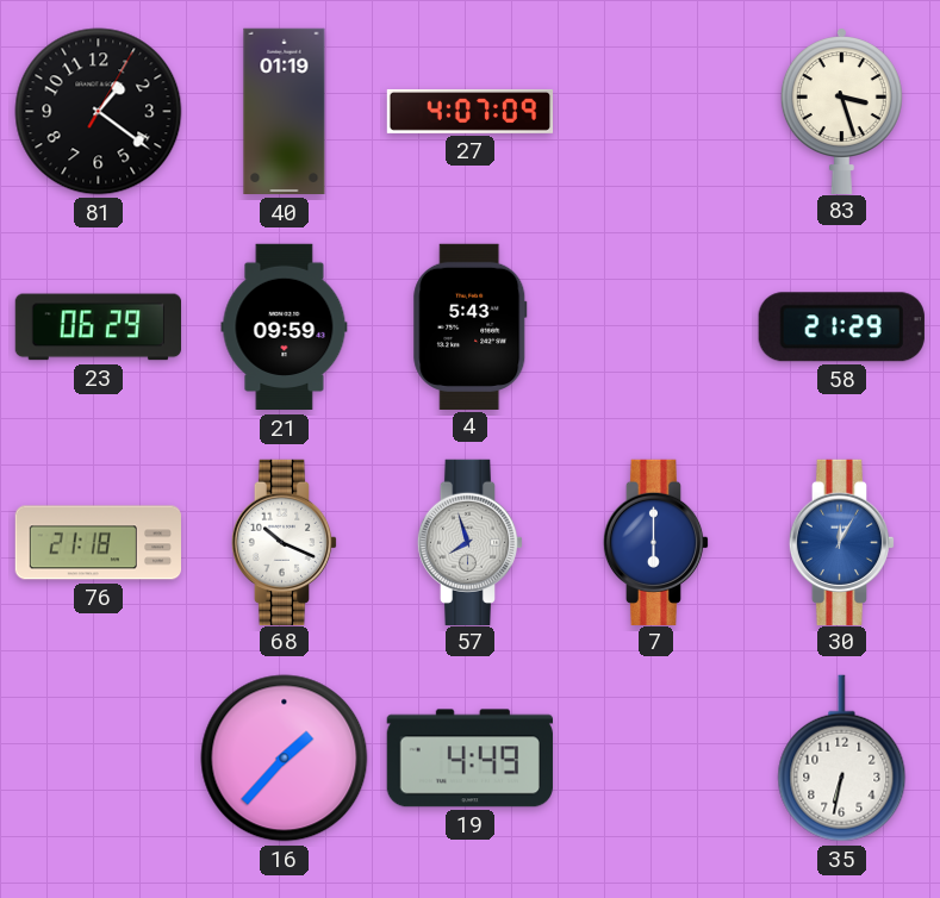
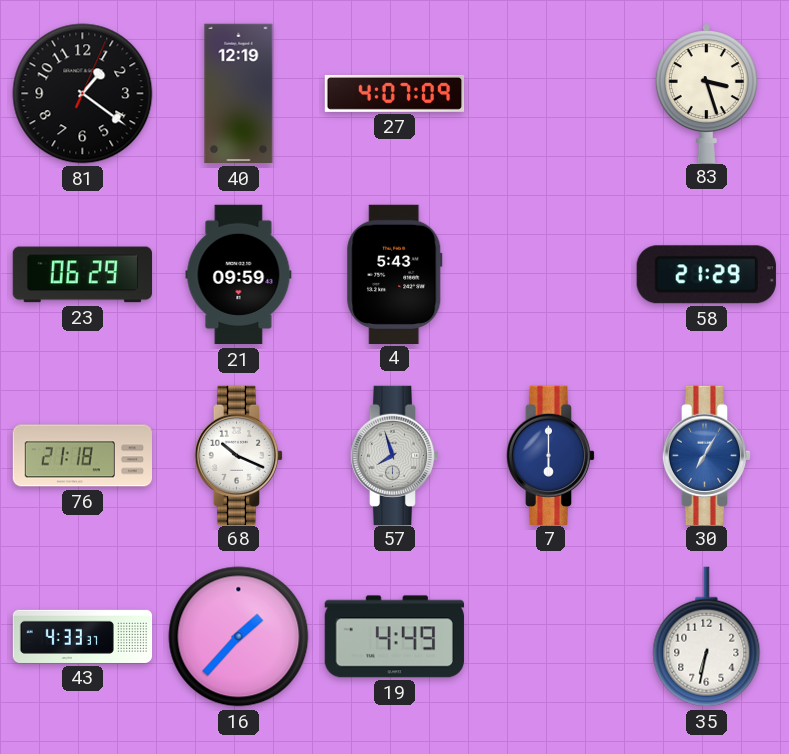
81: 1:21:05 -> 1:21:04 (83, 94)
40: 01:19 -> 12:19 (239, 94)
30: 12:05 -> 7:05 (707, 455)
43: none -> 4:33 (83, 636)
